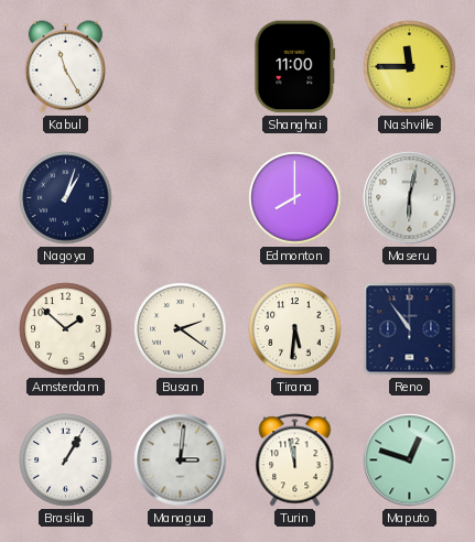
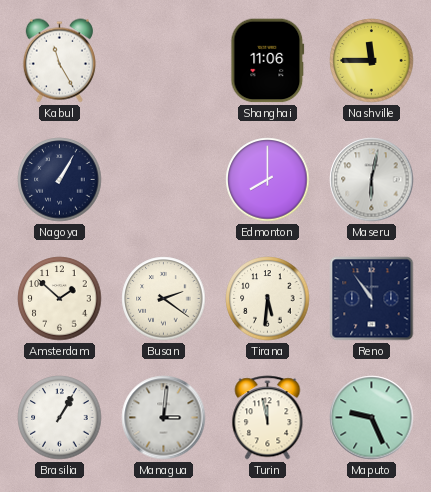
Shanghai: 11:00 -> 11:06 (268, 61)
Nagoya: 1:03 -> 1:05 (60, 180)
Maputo: 12:48 -> 9:26 (372, 418)
